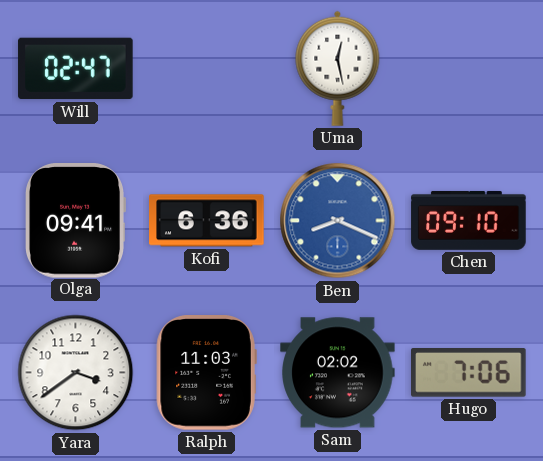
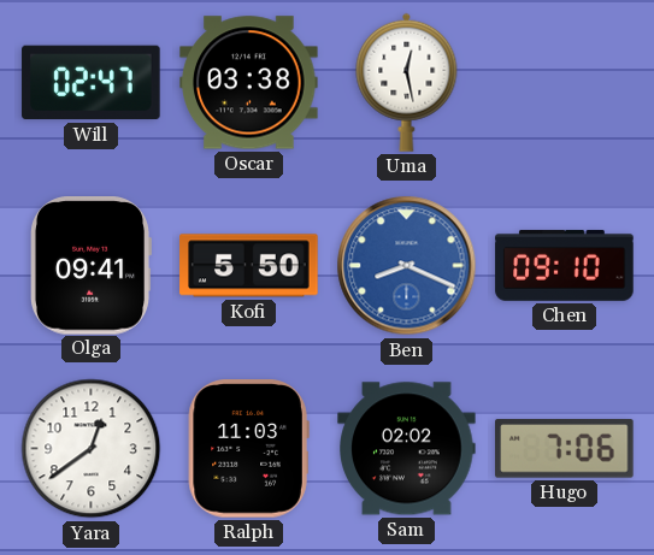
Oscar: none -> 03:38 (249, 83)
Kofi: 6:36 -> 5:50 (249, 266)
Yara: 3:39 -> 12:39 (92, 449)
